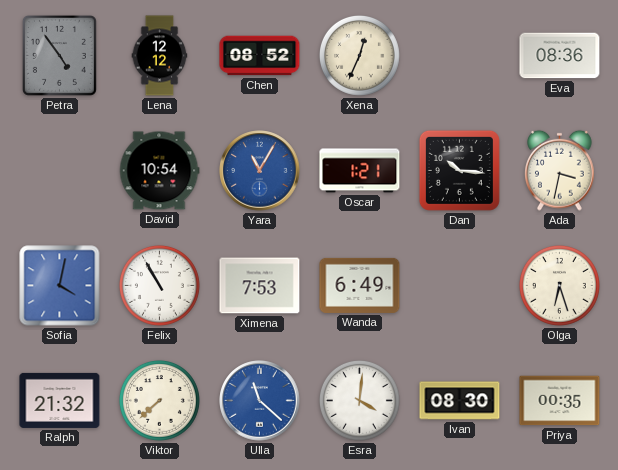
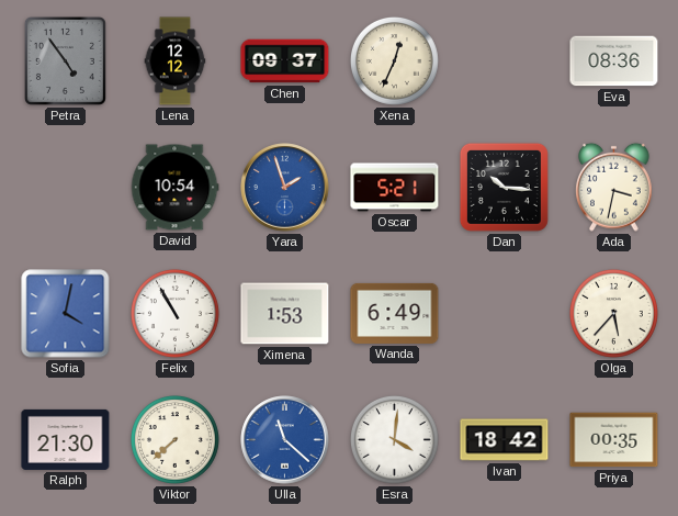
Chen: 08:52 -> 09:37 (285, 61)
Yara: 11:05 -> 1:57 (285, 188)
Oscar: 1:21 -> 5:21 (395, 188)
Ximena: 7:53 -> 1:53 (285, 314)
Olga: 6:27 -> 5:37 (613, 313)
Ralph: 21:32 -> 21:30 (66, 439)
Ivan: 08:30 -> 18:42 (505, 440)
